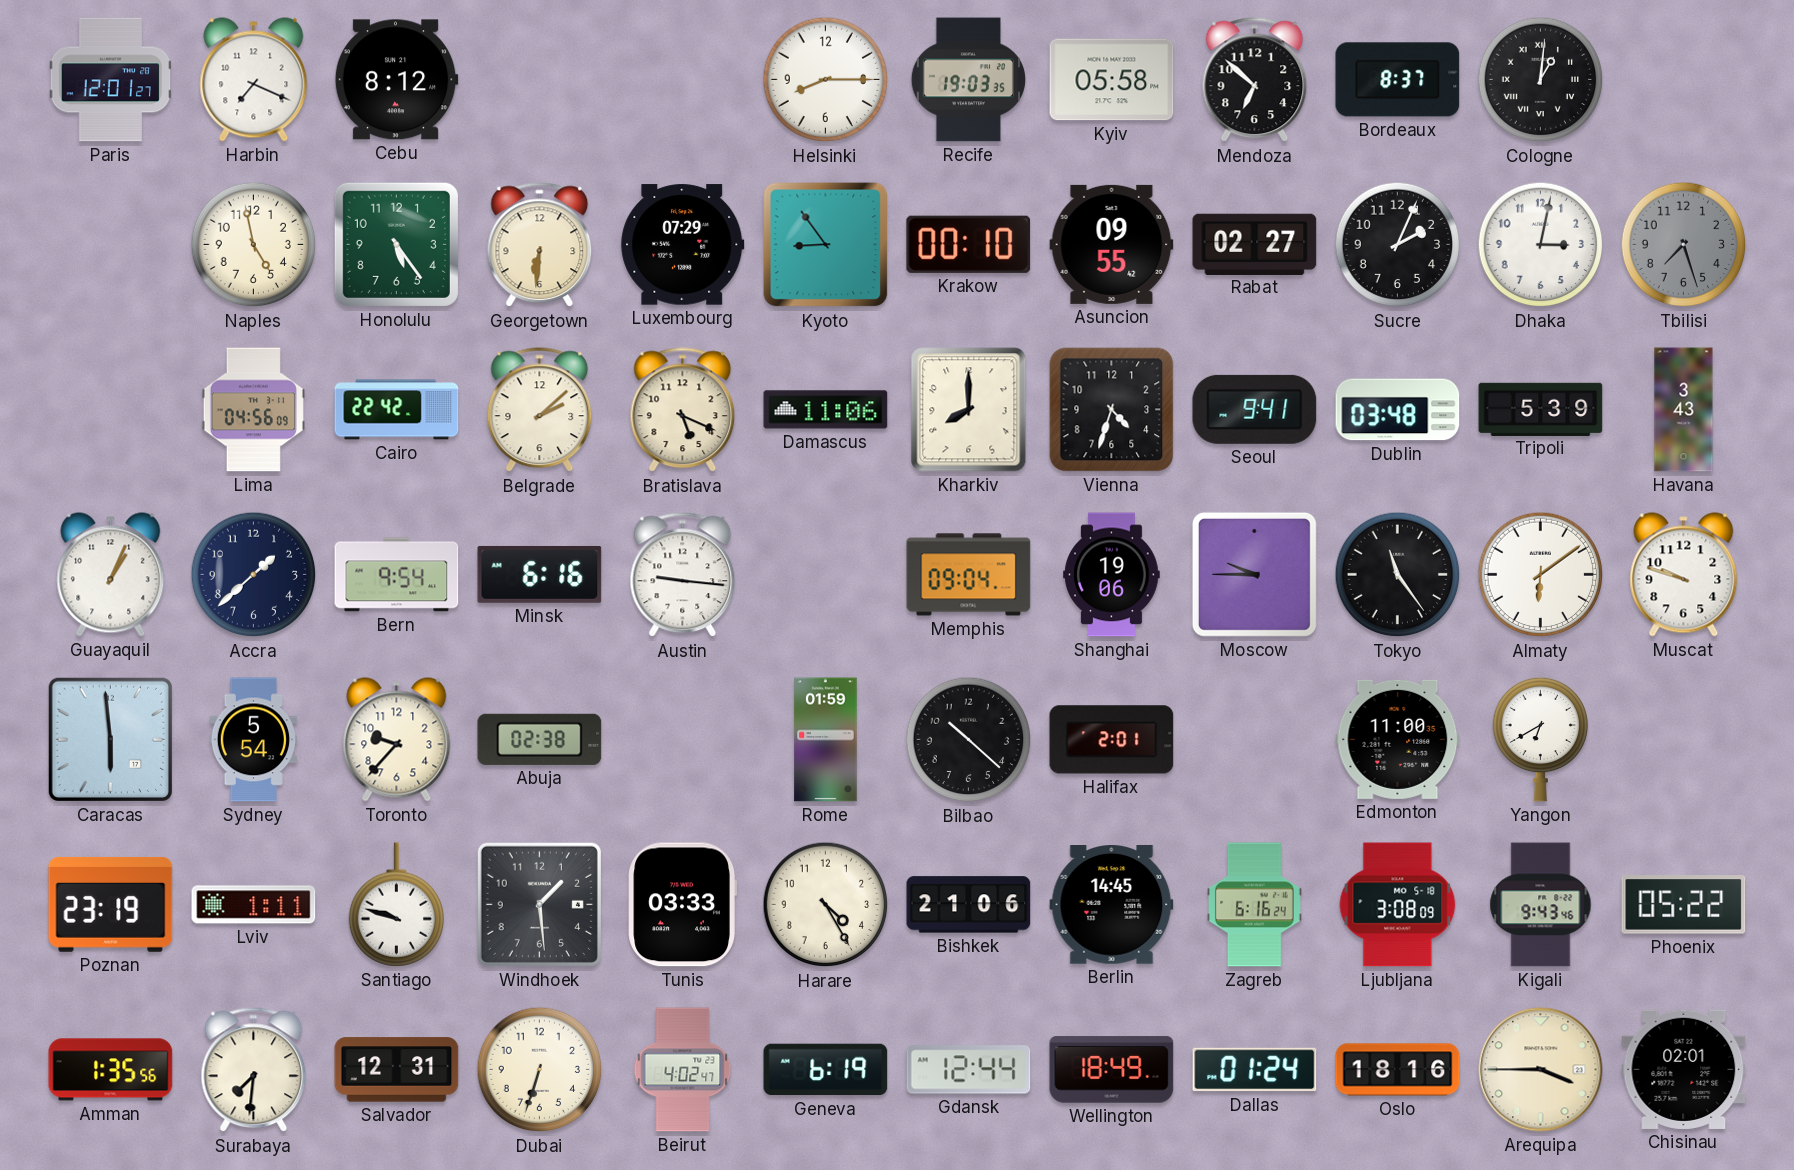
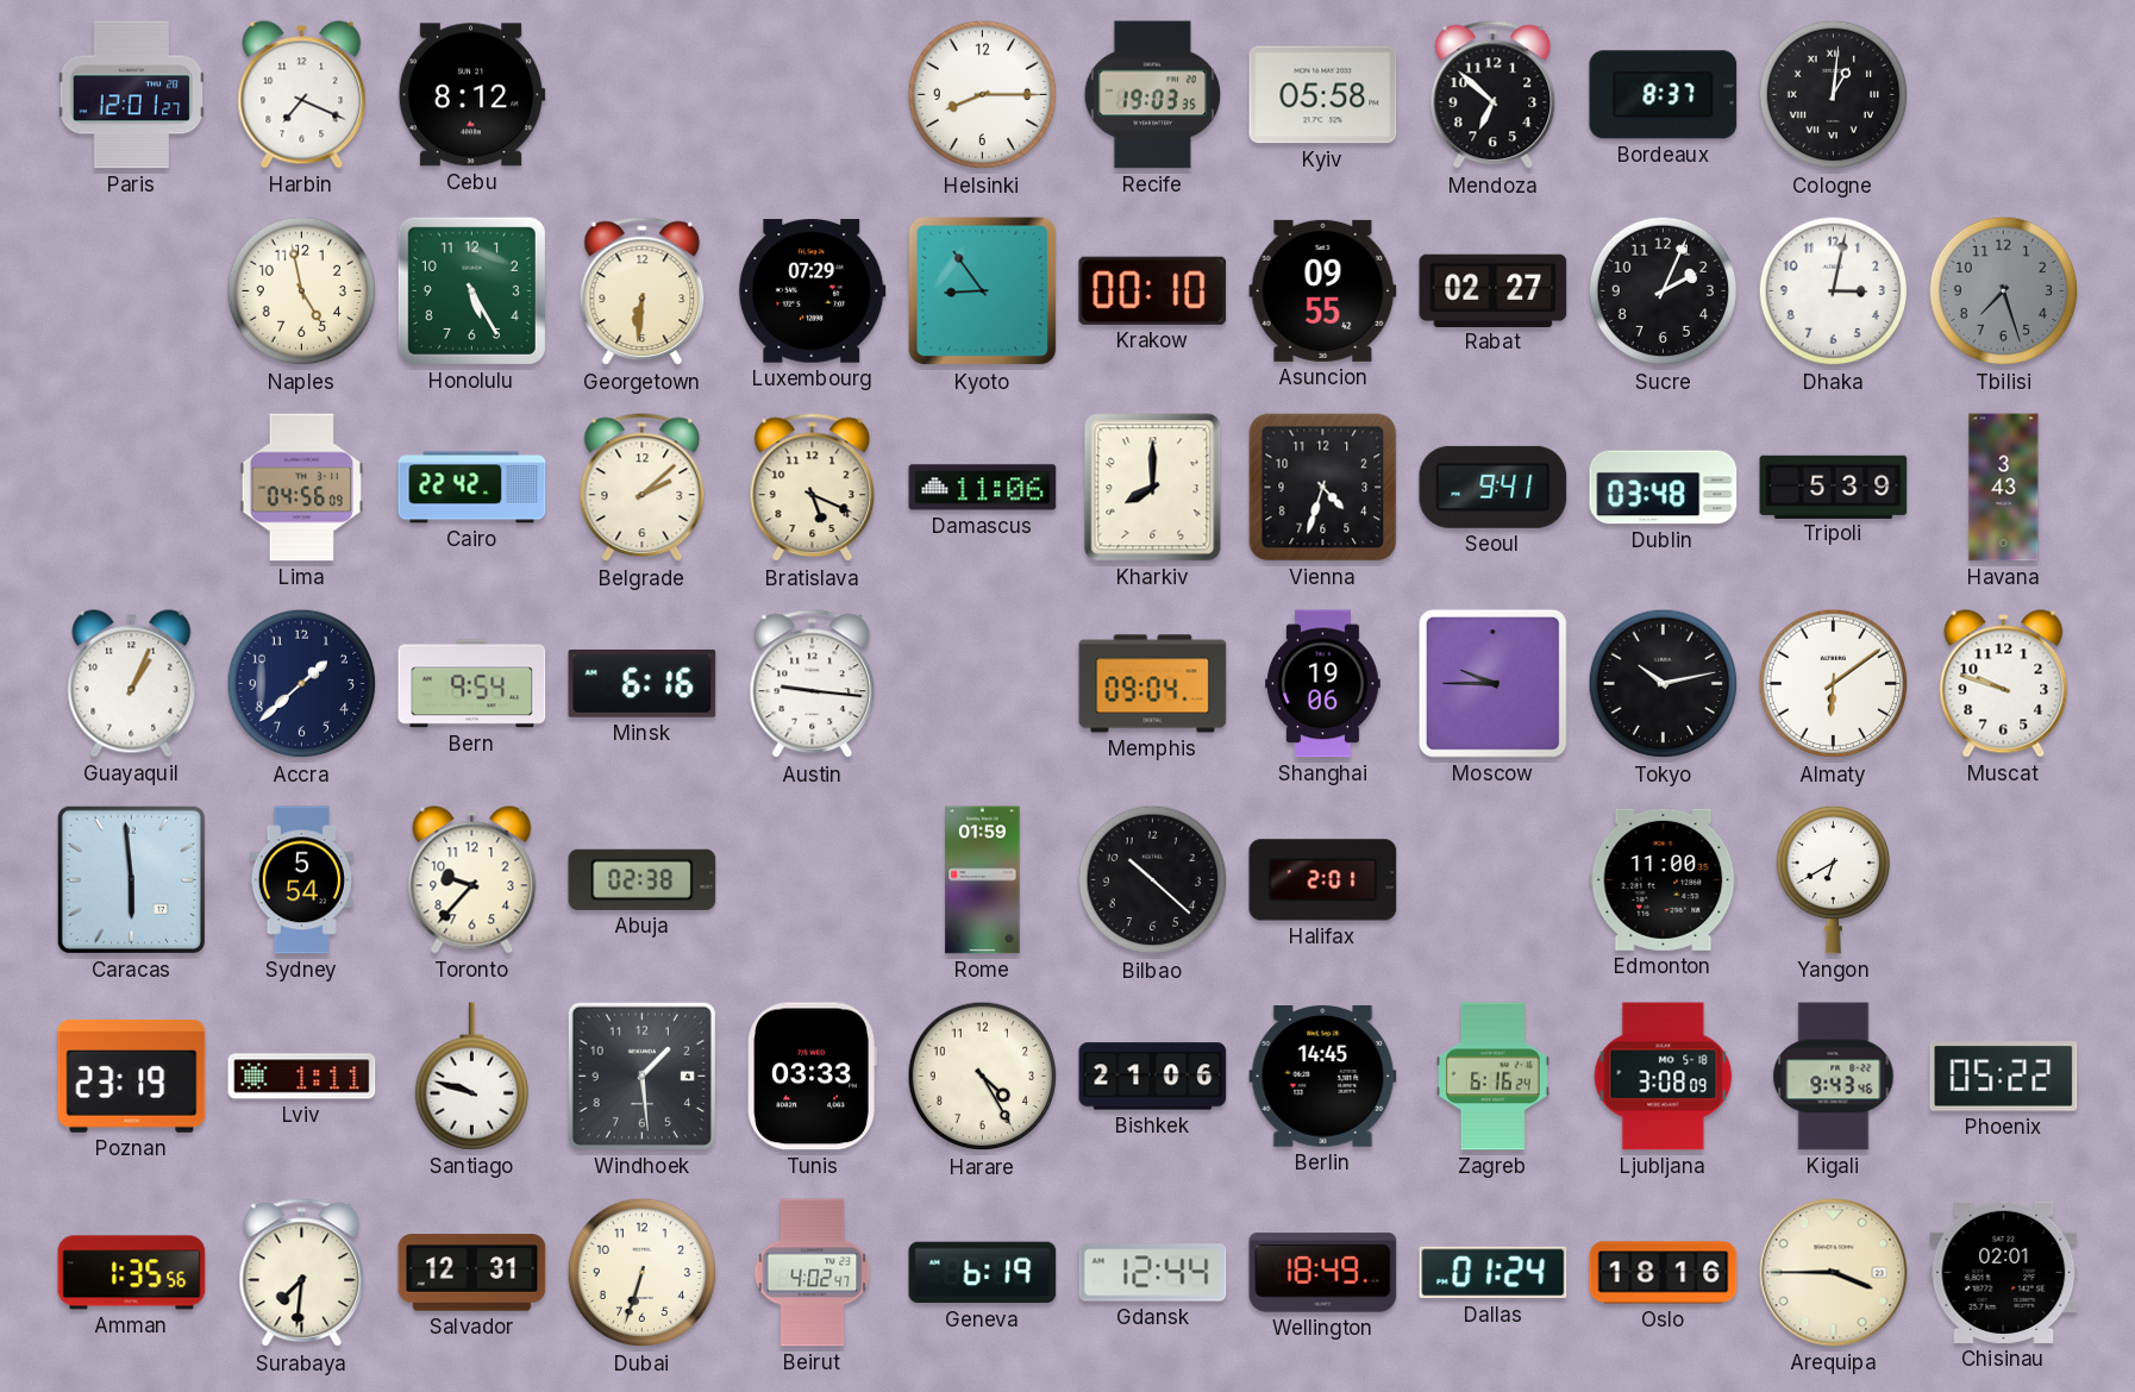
Honolulu: 5:24 -> 5:25 (471, 290)
Tokyo: 11:24 -> 10:13 (1664, 684)
